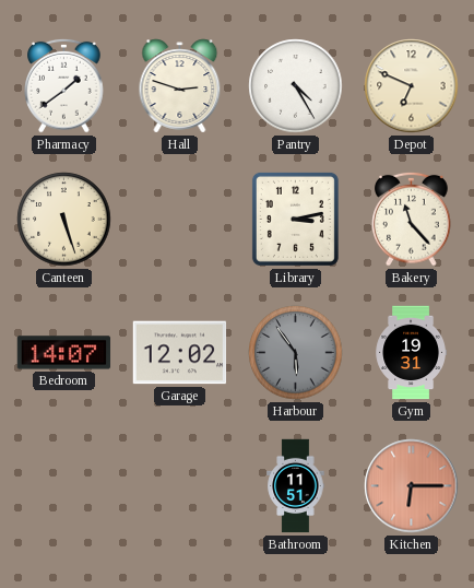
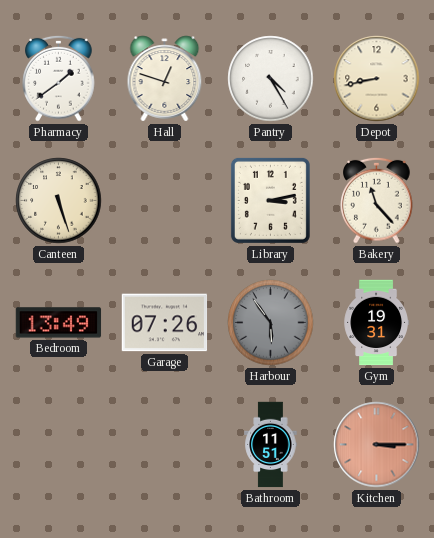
Hall: 2:48 -> 12:48 (165, 79)
Depot: 6:49 -> 8:43 (377, 79)
Bedroom: 14:07 -> 13:49 (59, 323)
Garage: 12:02 -> 07:26 (165, 323)
Kitchen: 6:15 -> 3:15 (377, 445)
